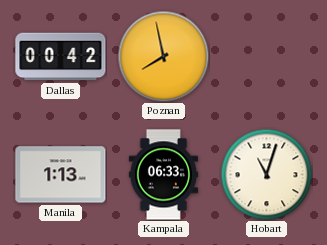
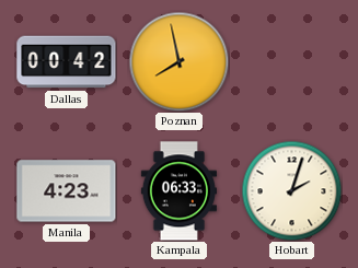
Manila: 1:13 -> 4:23 (67, 191)
Hobart: 11:03 -> 2:03 (291, 190)
